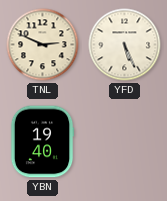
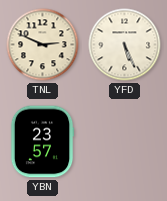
YBN: 19:40 -> 23:57 (42, 142)
